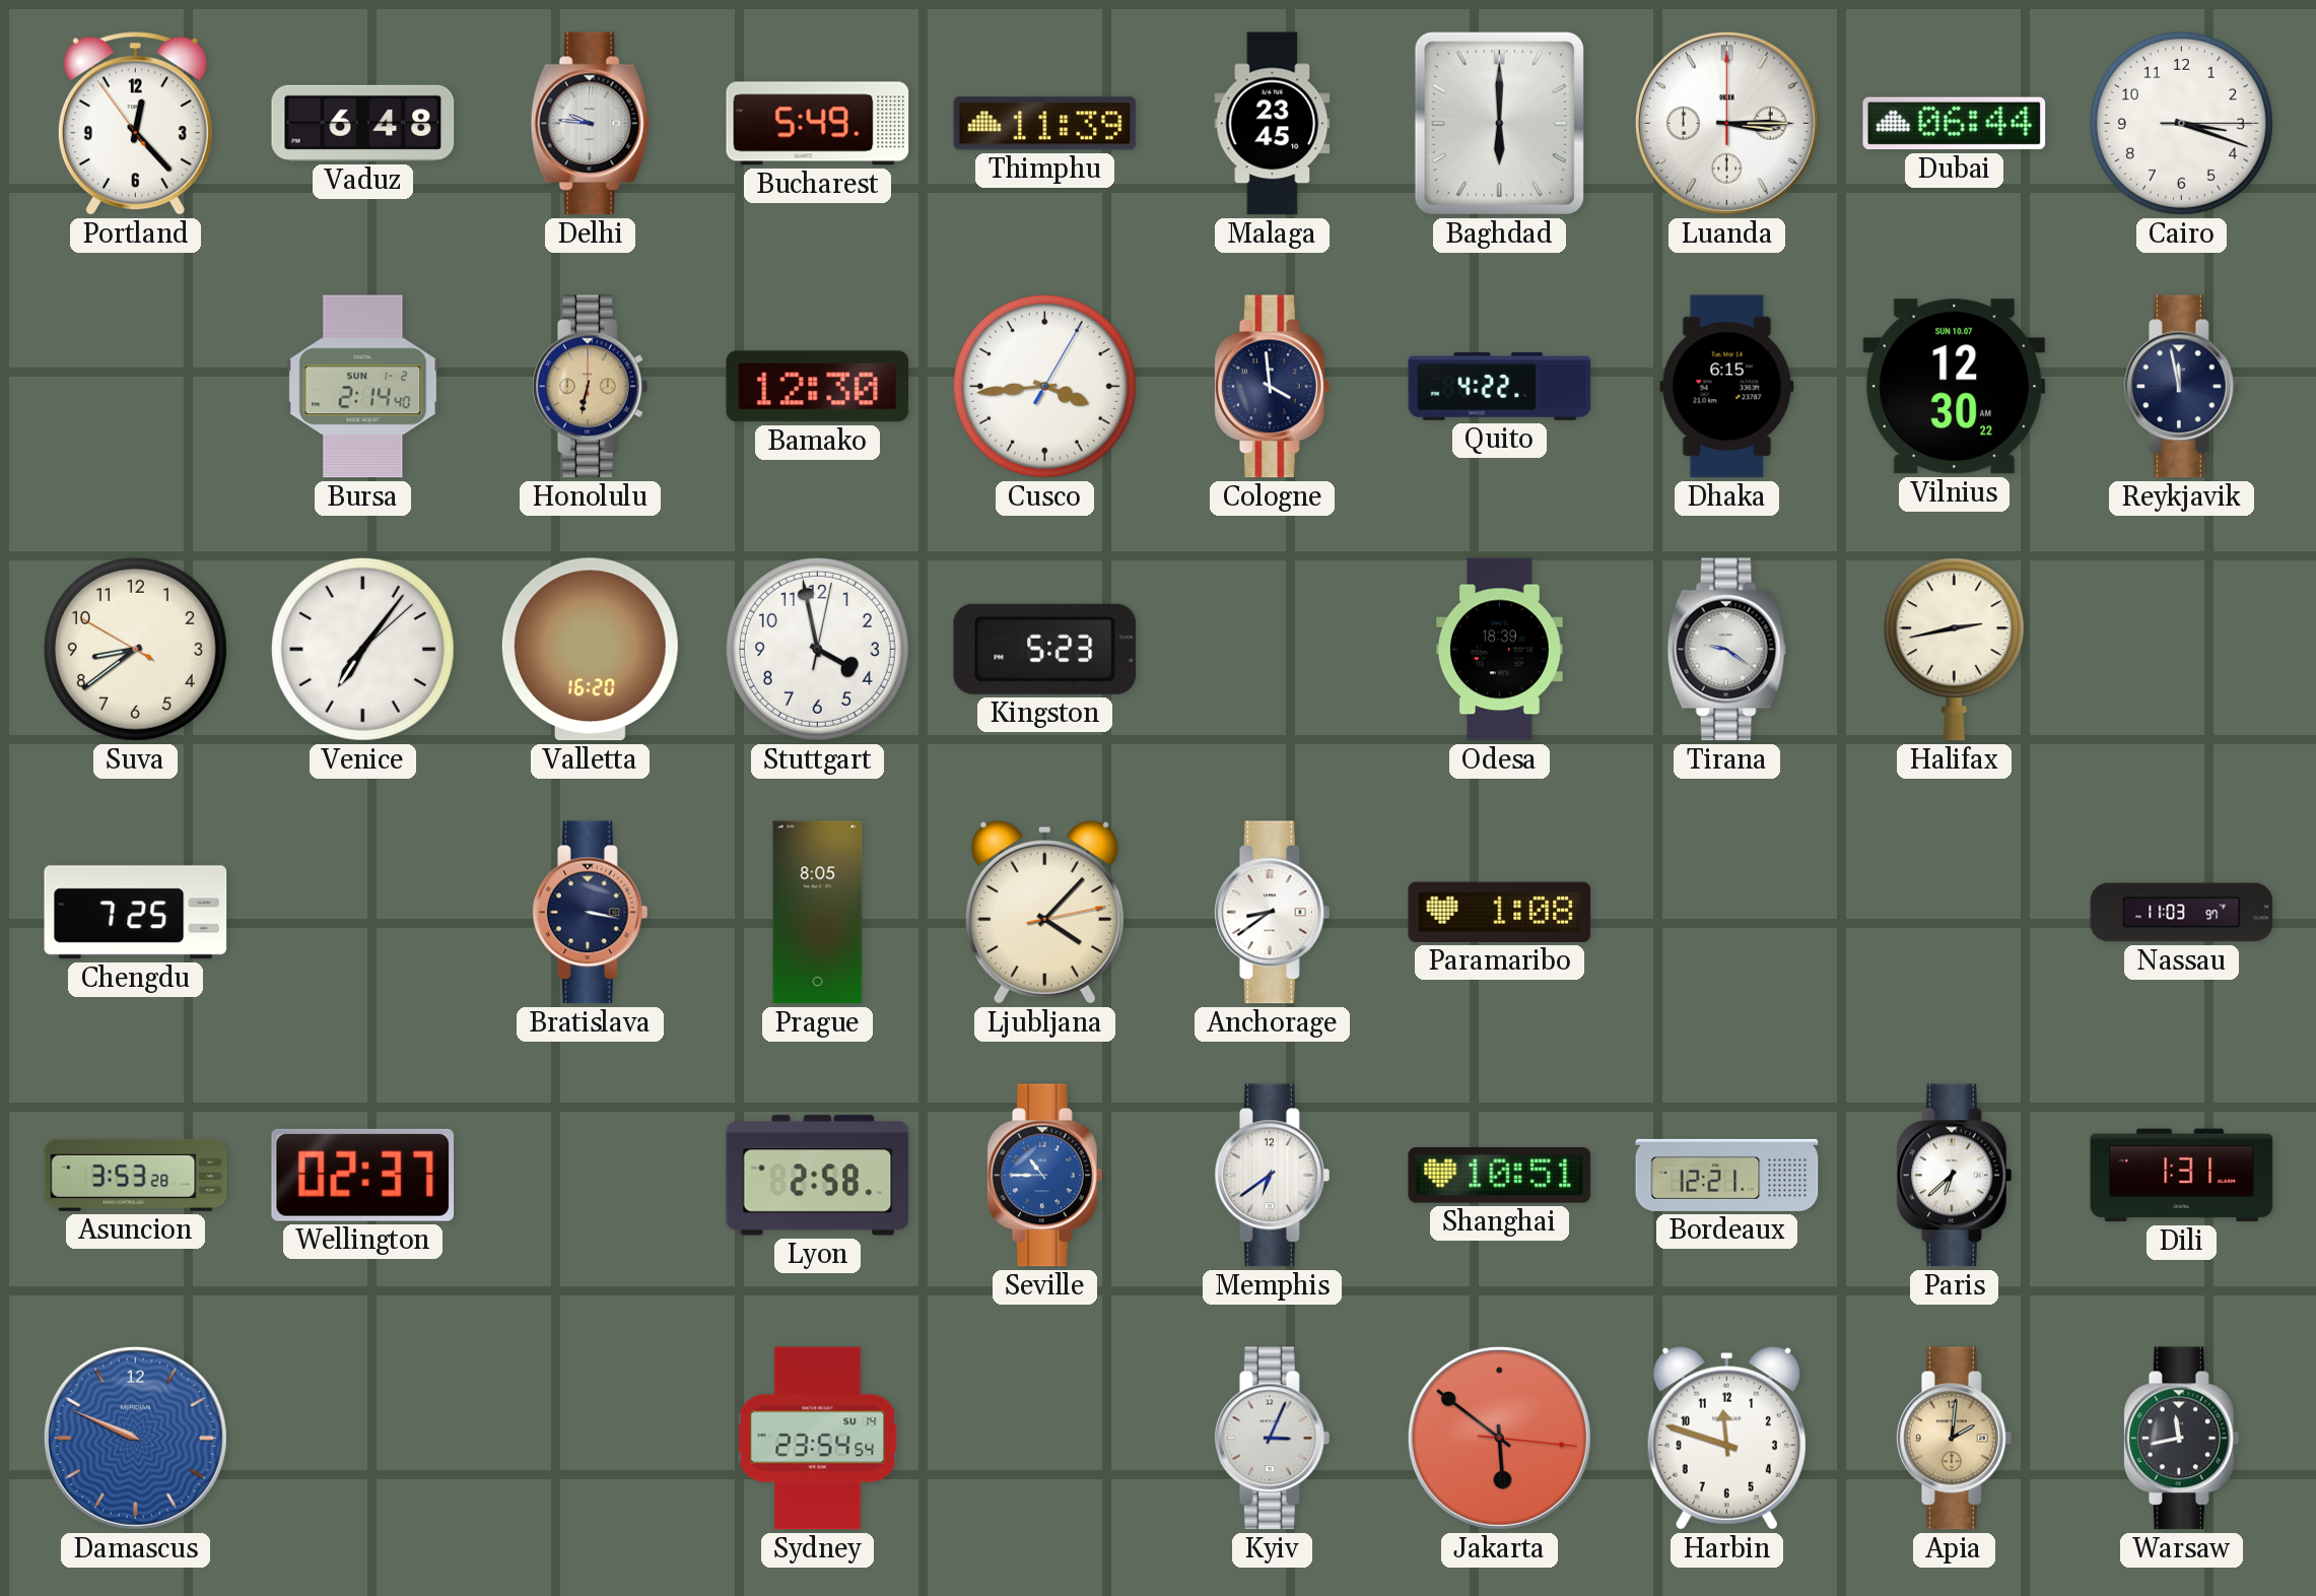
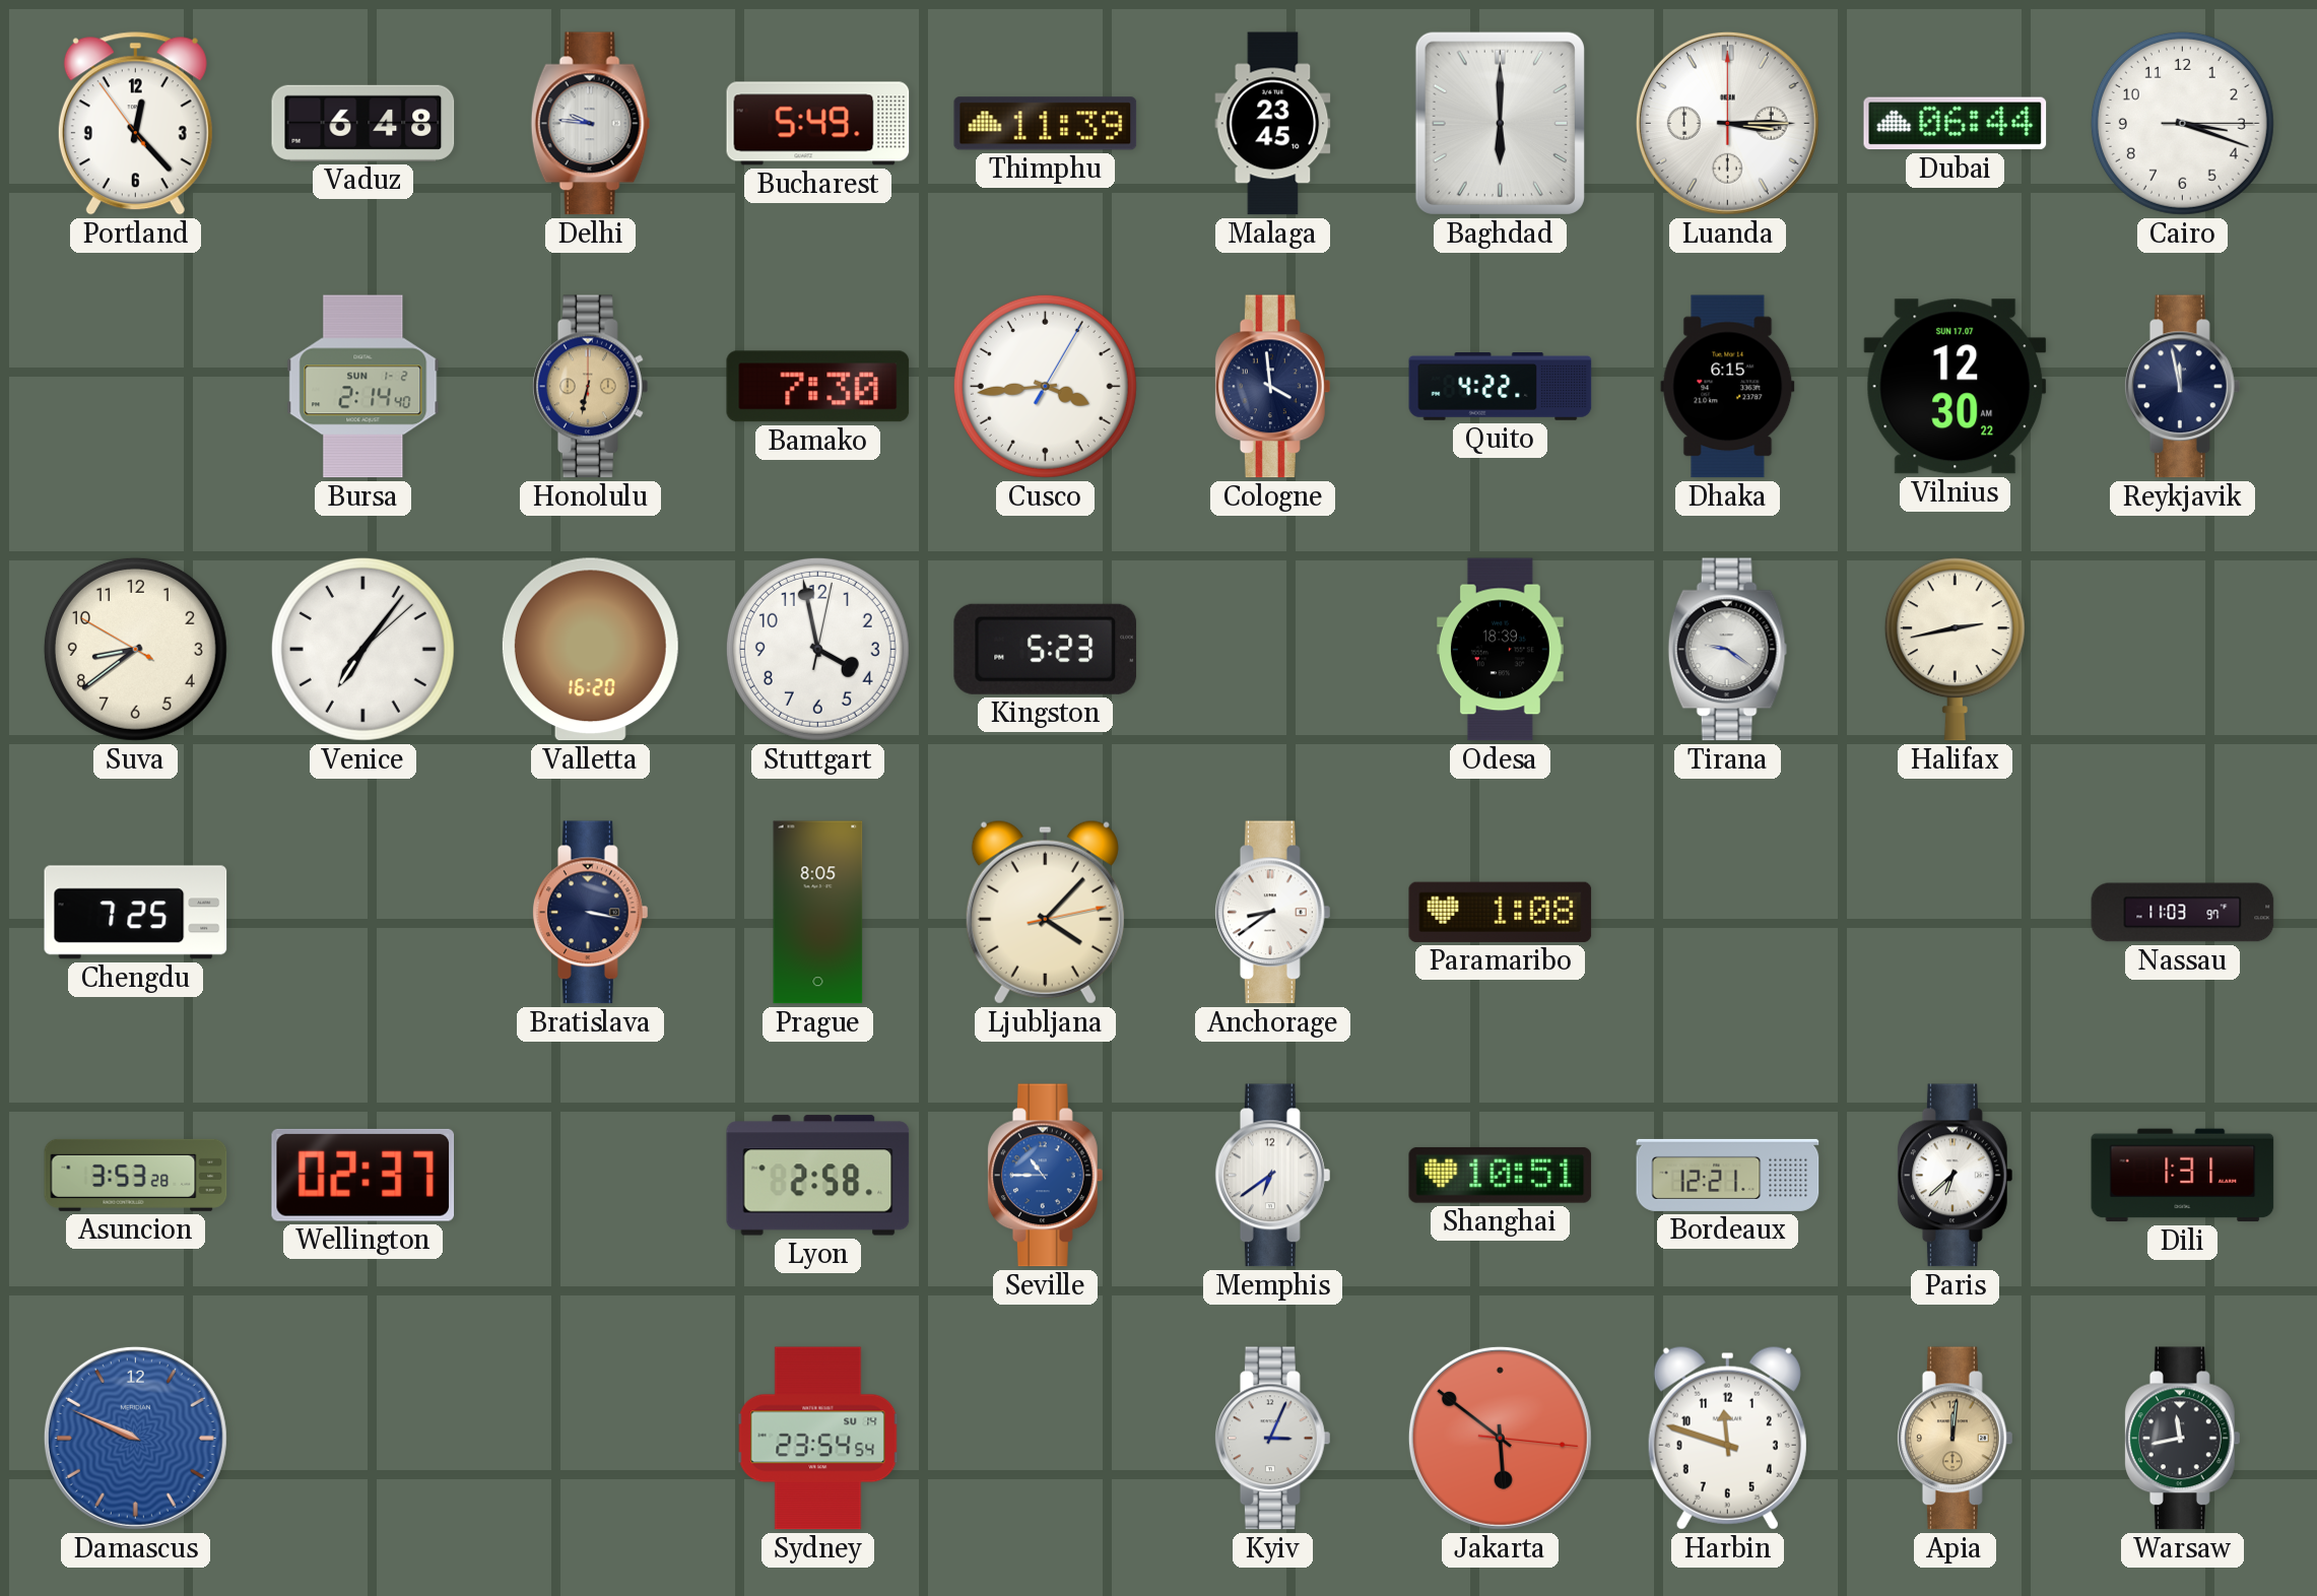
Bamako: 12:30 -> 7:30 (818, 387)
Vilnius date: SUN 10.07 -> SUN 17.07 (1956, 387)
Apia: 2:01 -> 12:01 (1956, 1439)
